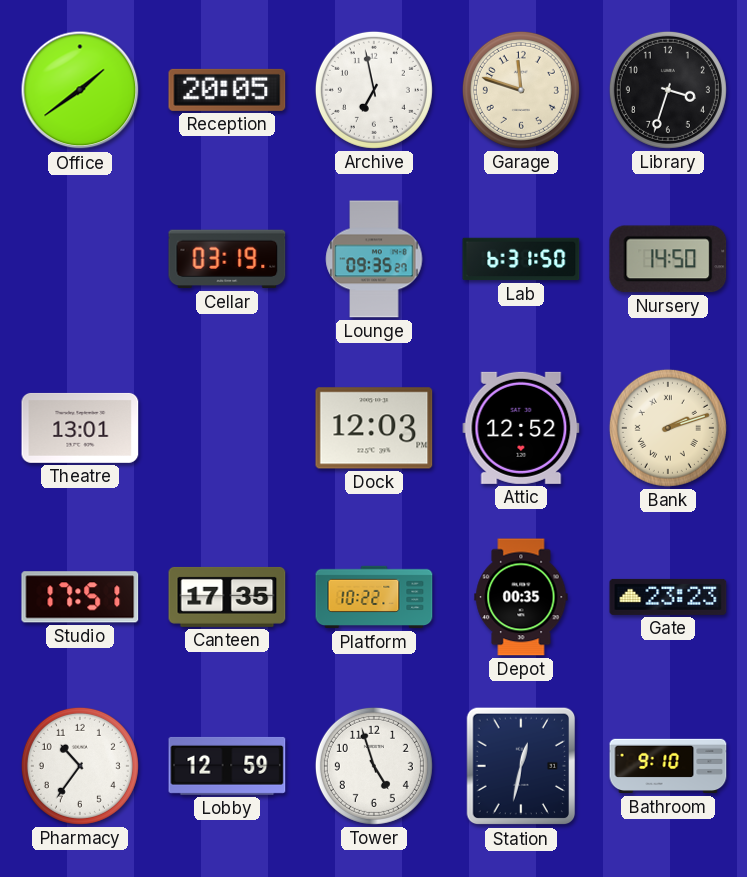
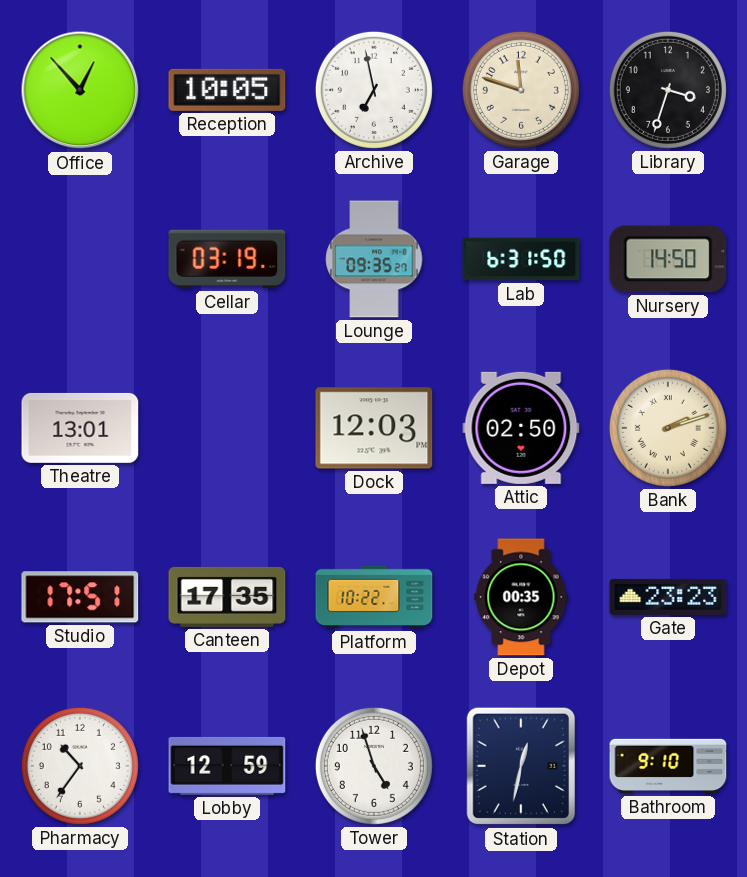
Office: 1:39 -> 12:53 (80, 90)
Reception: 20:05 -> 10:05 (227, 90)
Attic: 12:52 -> 02:50 (521, 428)
